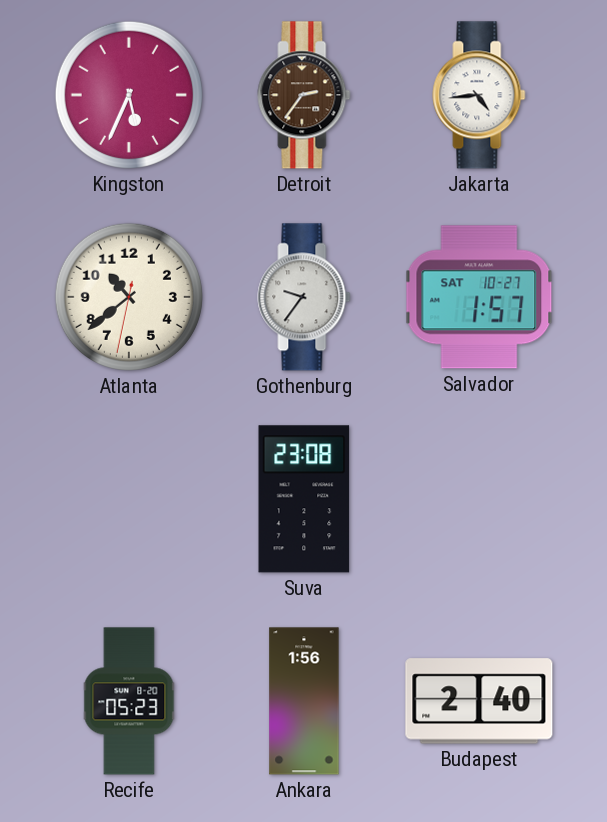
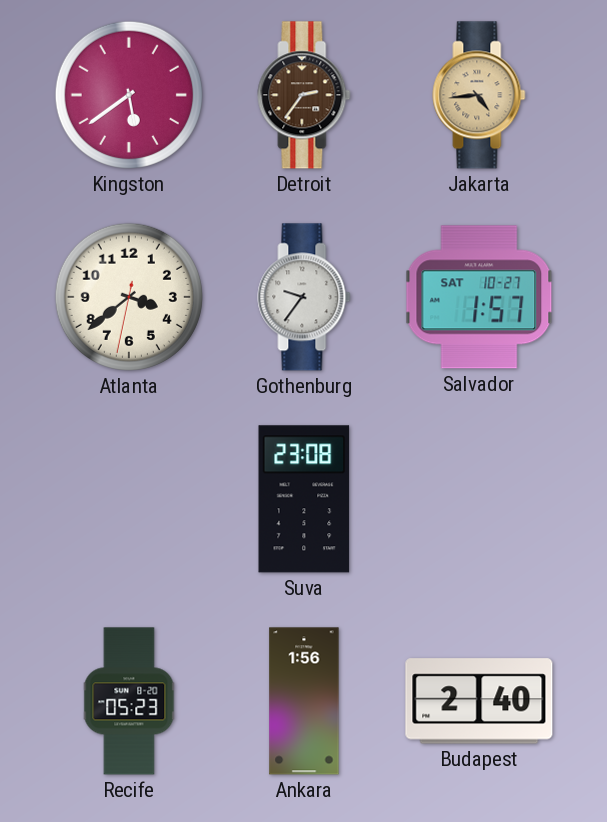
Kingston: 5:34 -> 5:39 (129, 95)
Jakarta dial: white -> champagne (479, 95)
Atlanta: 10:38 -> 3:38 (129, 297)
